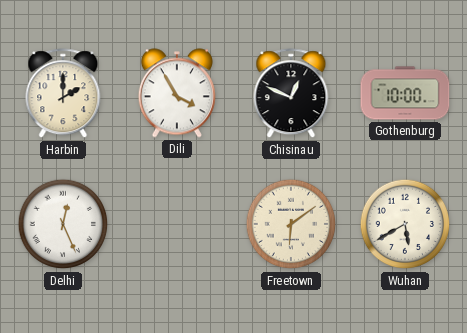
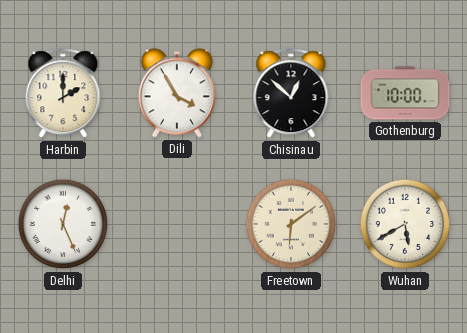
Chisinau: 12:49 -> 12:52 (291, 94)
